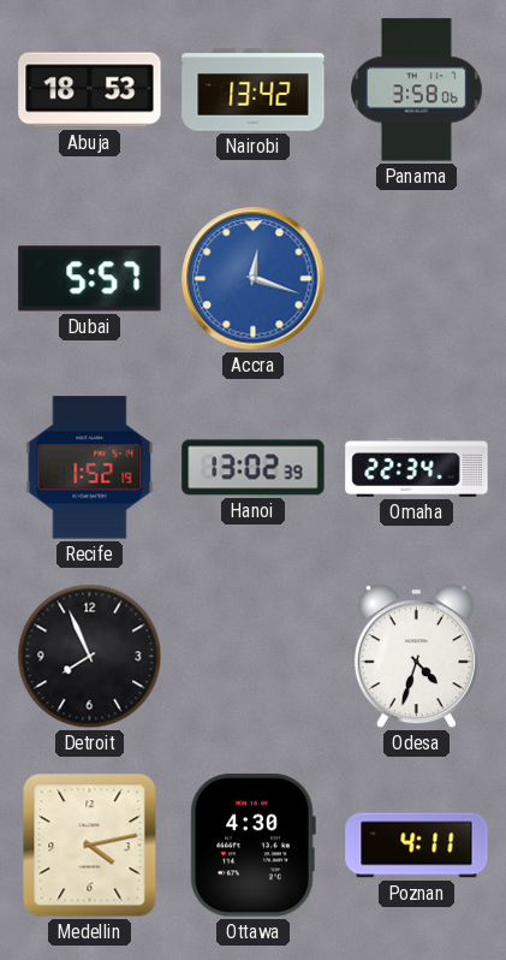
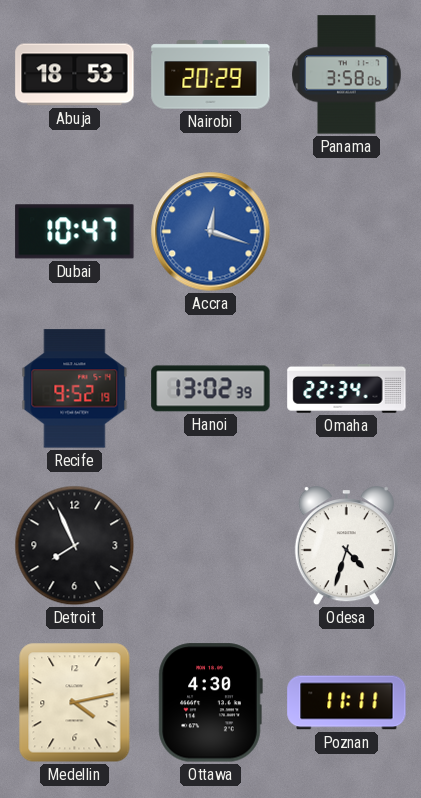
Nairobi: 13:42 -> 20:29 (211, 75)
Dubai: 5:57 -> 10:47 (75, 232)
Recife: 1:52 -> 9:52 (75, 389)
Poznan: 4:11 -> 11:11 (347, 703)
